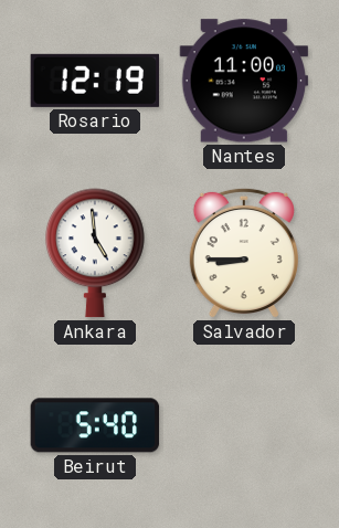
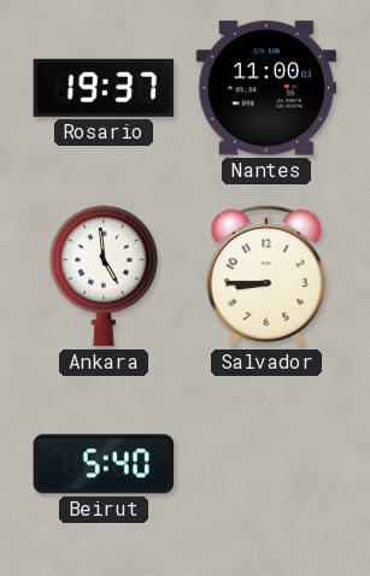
Rosario: 12:19 -> 19:37 (104, 88)
